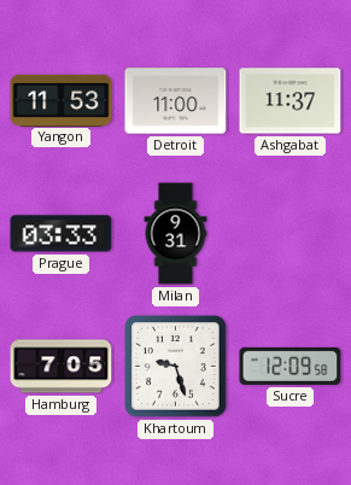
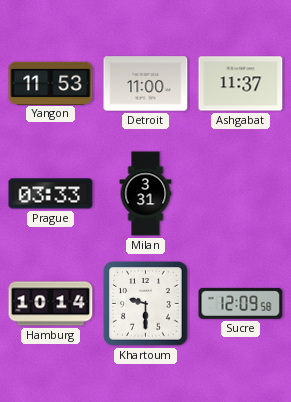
Milan: 9:31 -> 3:31 (146, 194)
Hamburg: 7:05 -> 10:14 (51, 304)
Khartoum: 9:27 -> 9:30 (146, 304)
